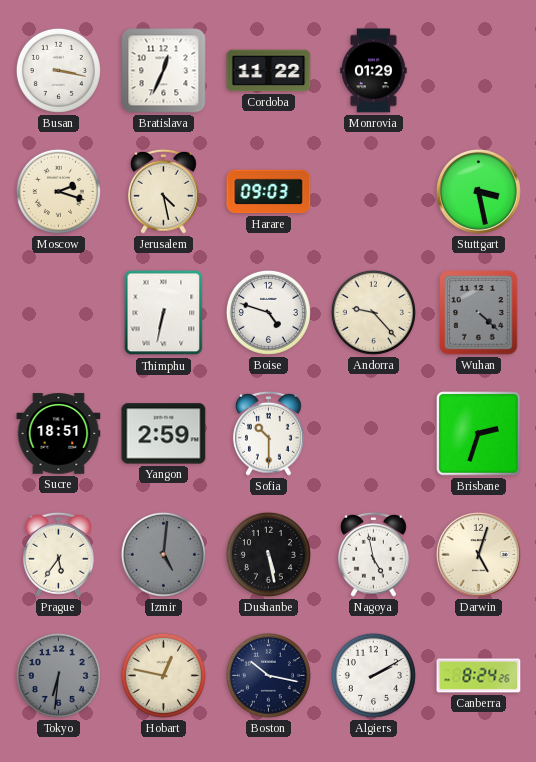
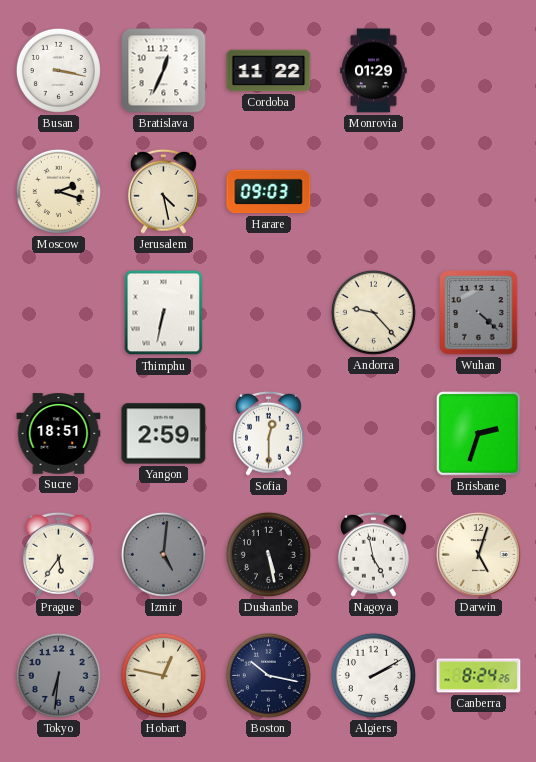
Stuttgart: 3:28 -> none (478, 191)
Boise: 4:48 -> none (268, 312)
Sofia: 10:30 -> 12:30 (269, 433)
